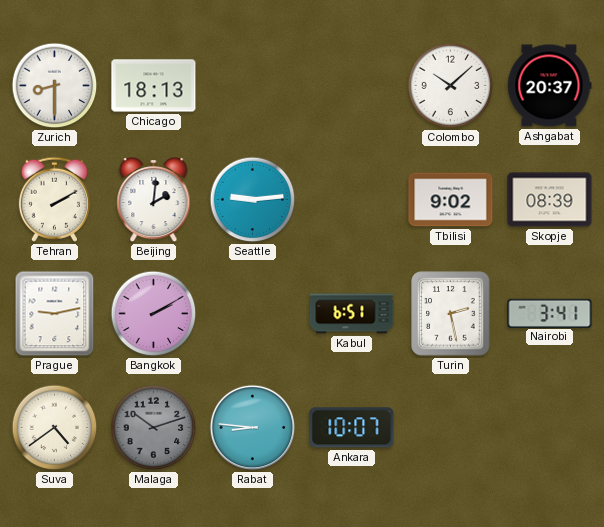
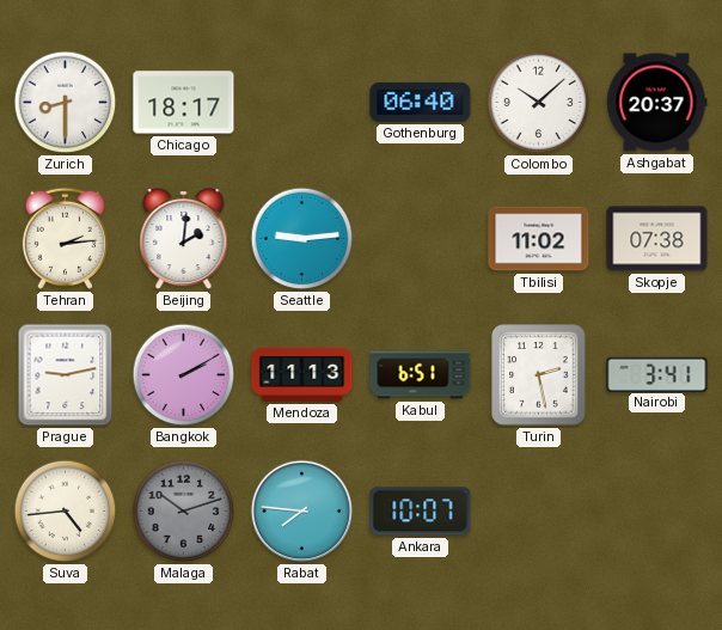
Chicago: 18:13 -> 18:17 (184, 103)
Gothenburg: none -> 06:40 (421, 102)
Tehran: 2:10 -> 2:14 (65, 238)
Tbilisi: 9:02 -> 11:02 (539, 239)
Skopje: 08:39 -> 07:38 (657, 239)
Mendoza: none -> 11:13 (302, 374)
Suva: 4:39 -> 4:44 (66, 512)
Rabat: 8:46 -> 7:46 (302, 512)
